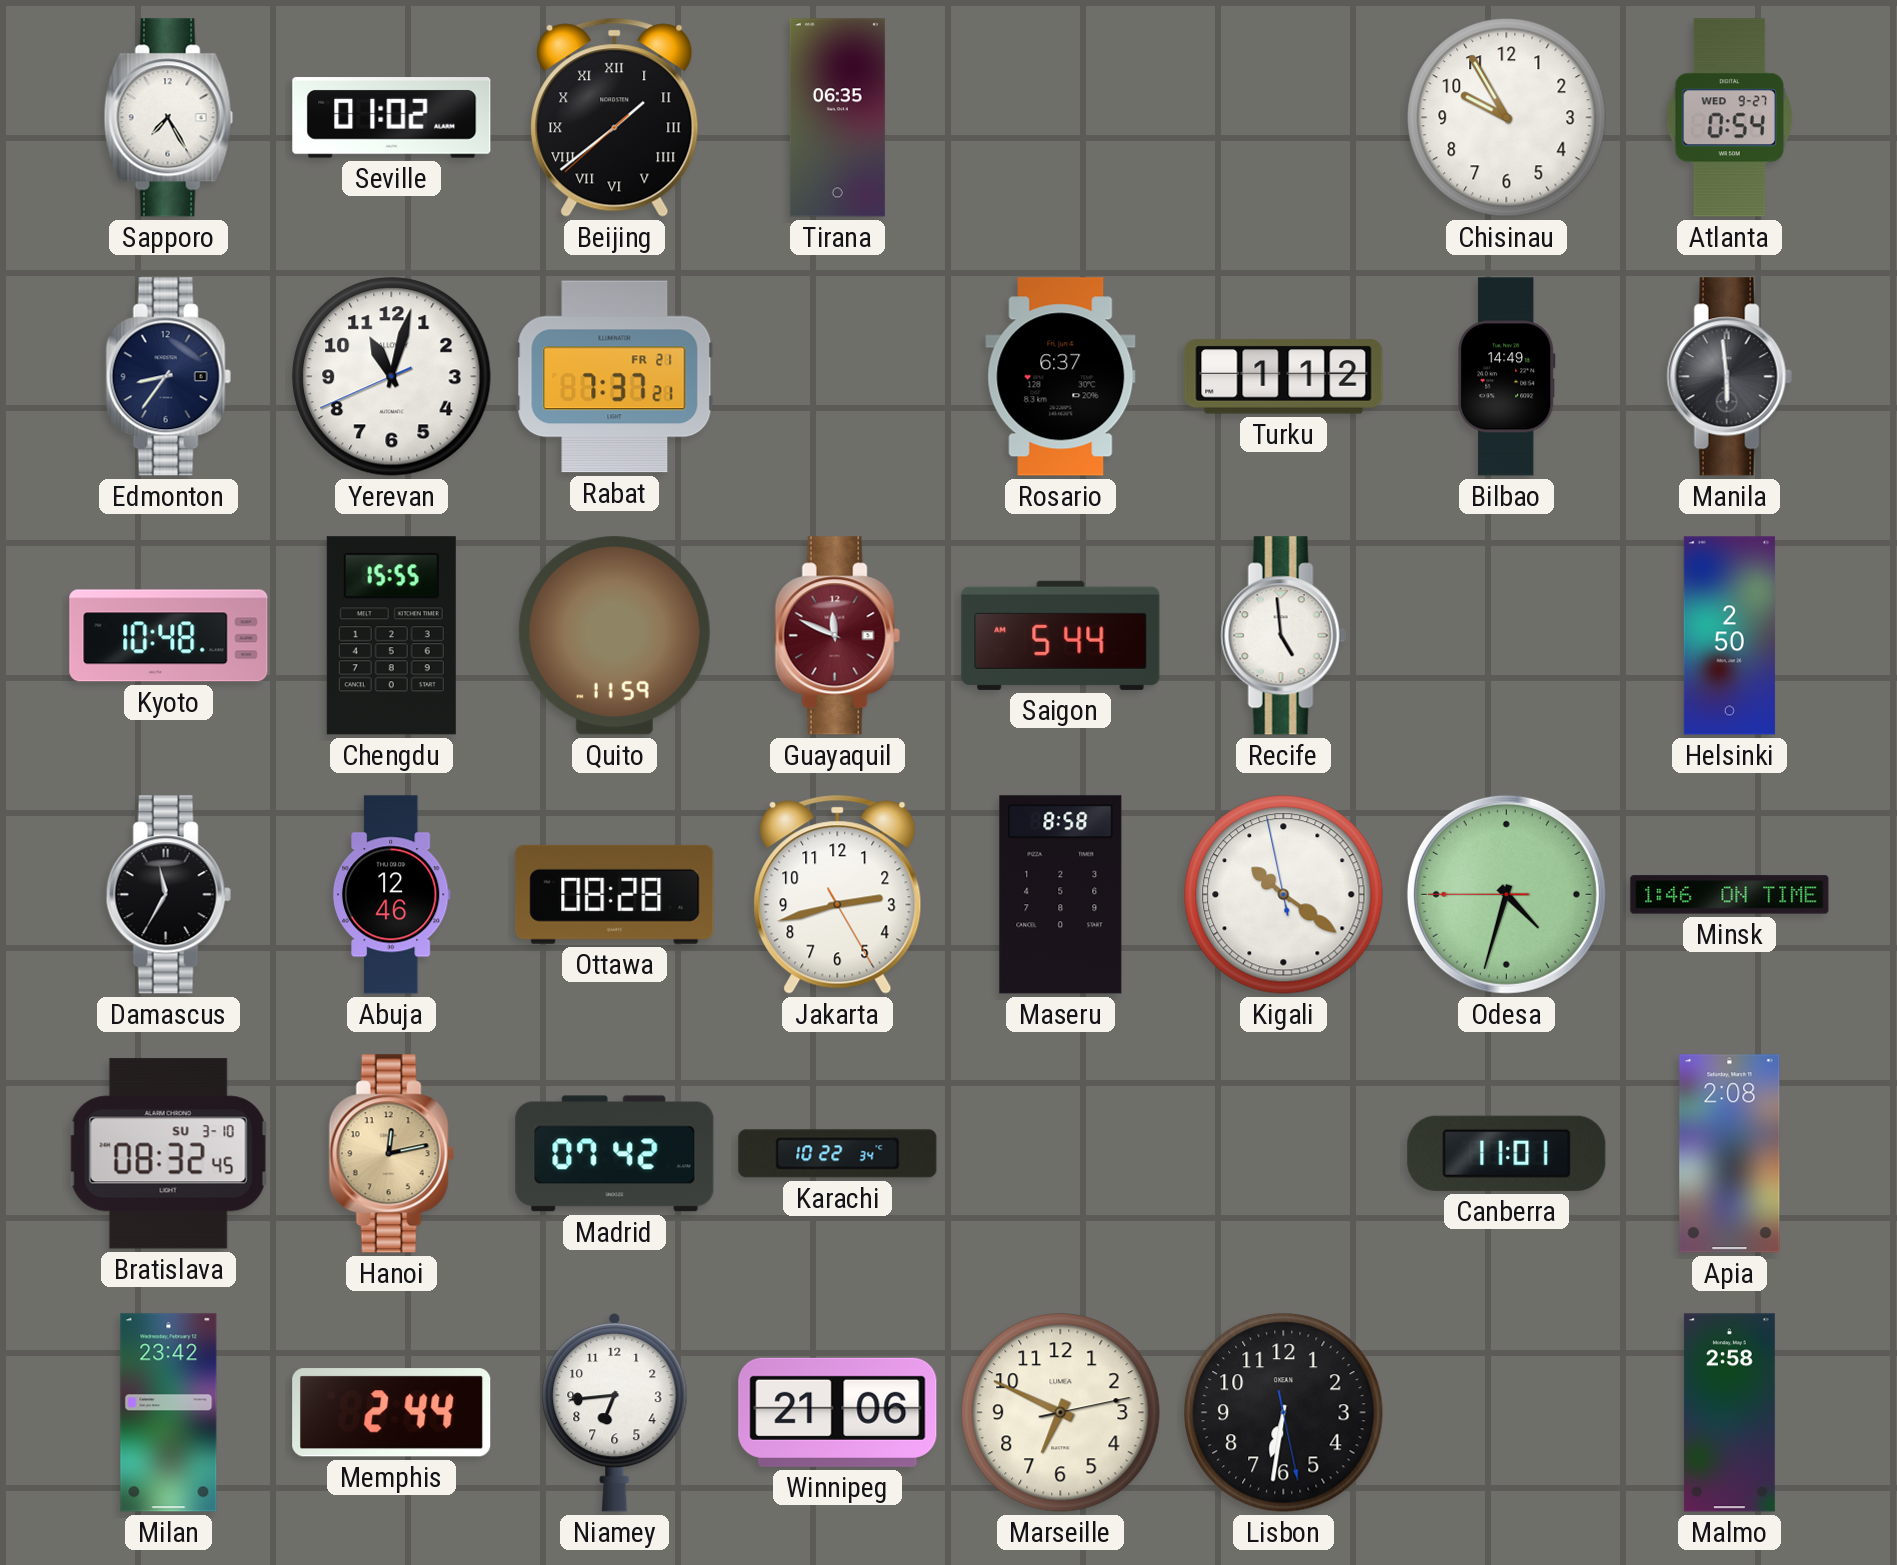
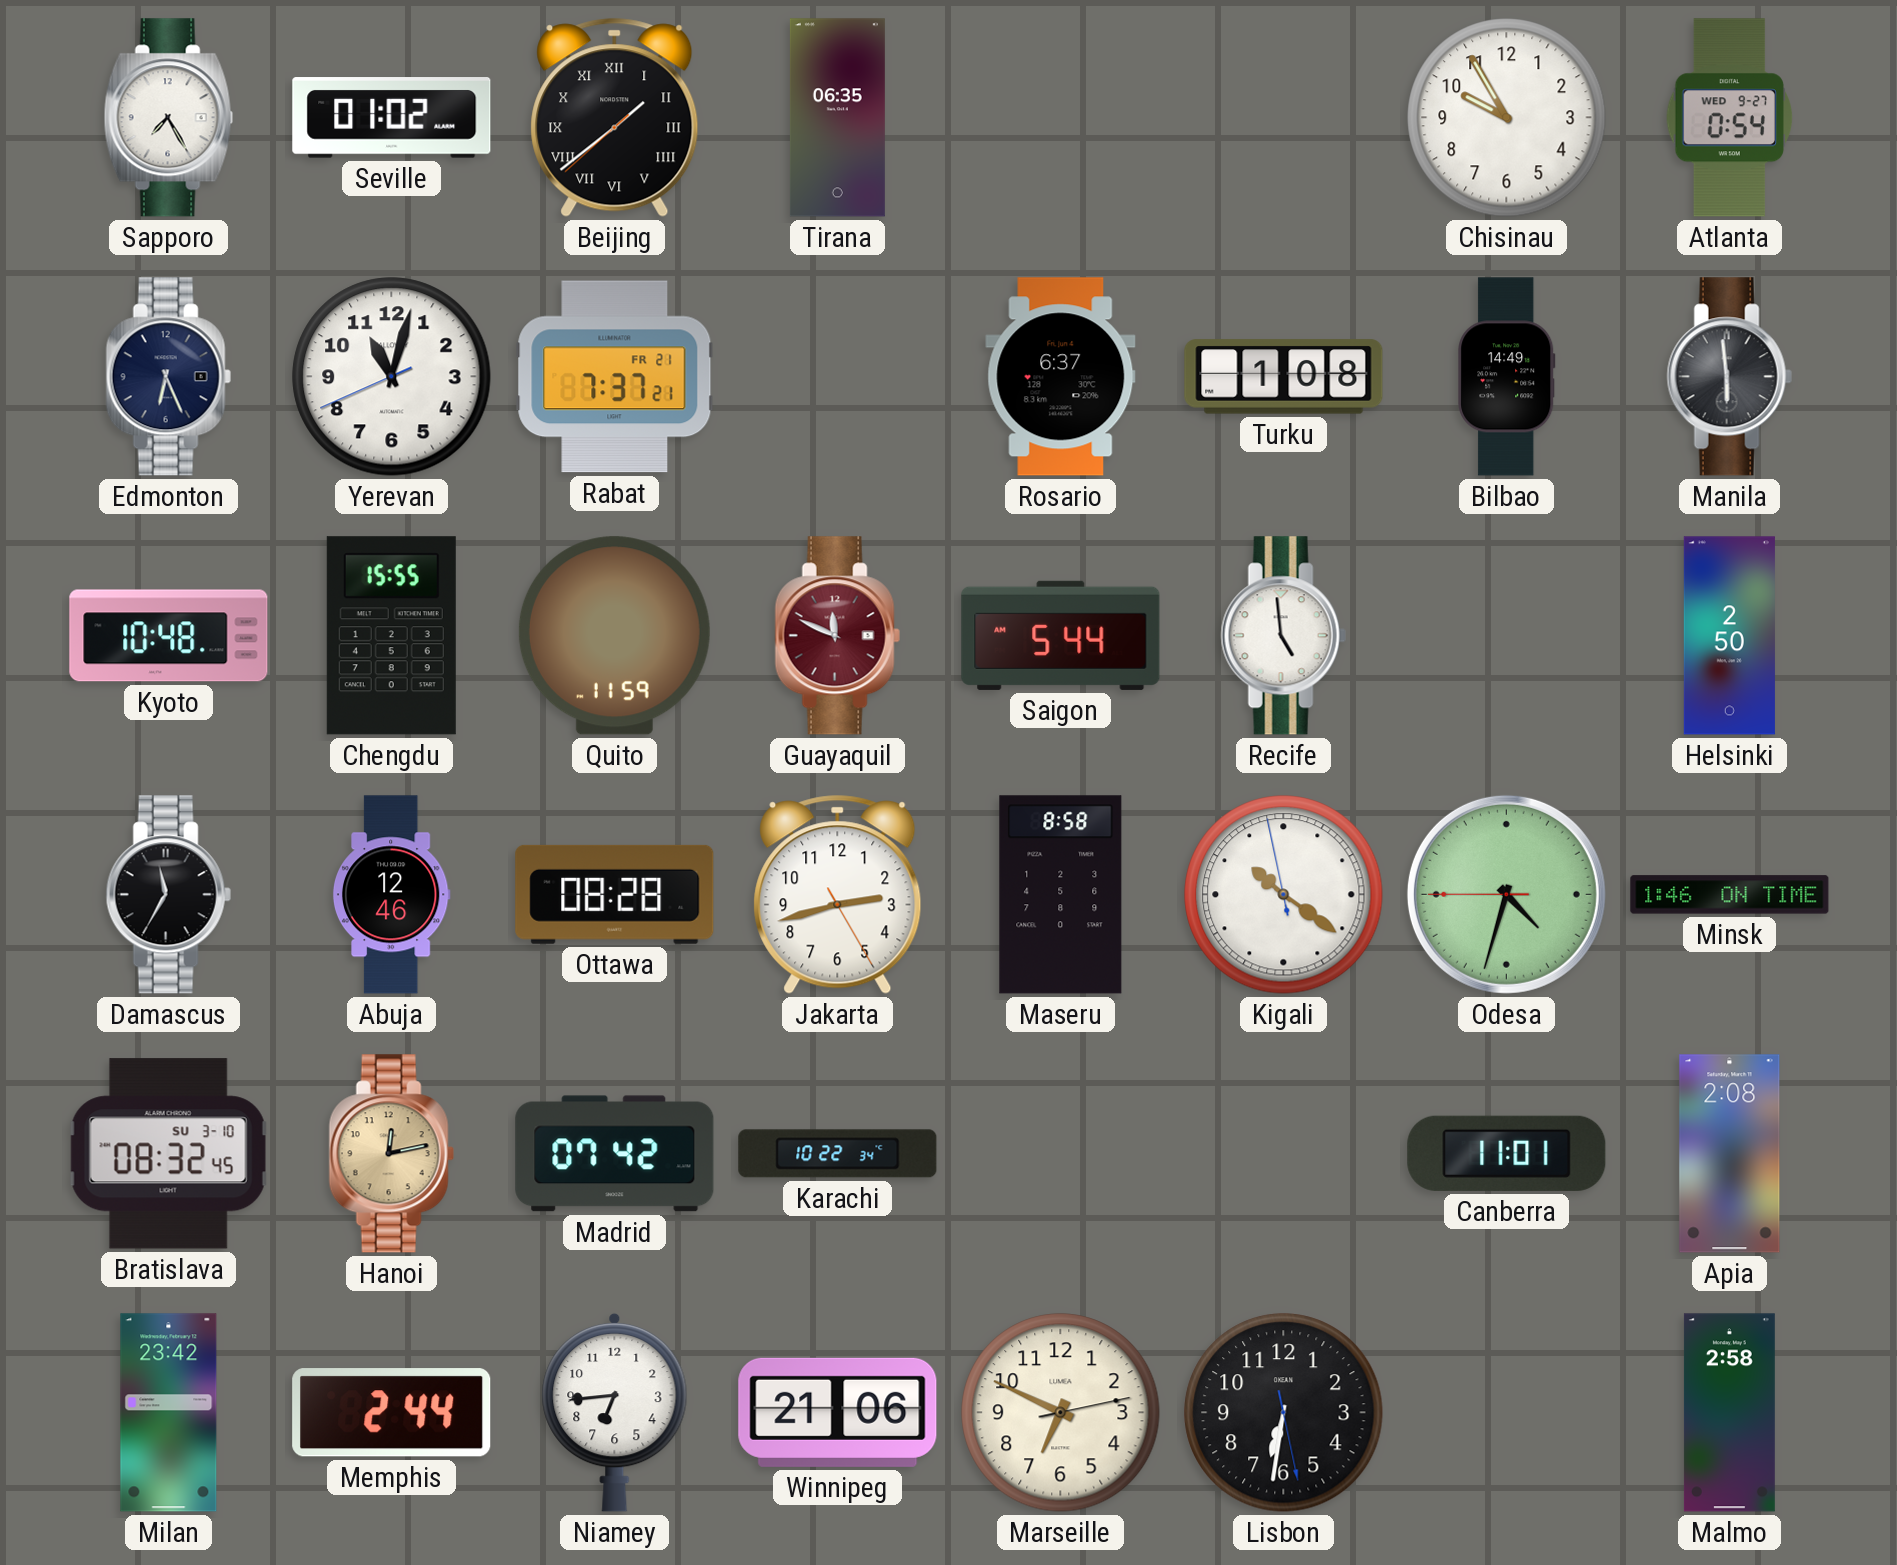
Edmonton: 8:36 -> 6:26 (168, 377)
Turku: 1:12 -> 1:08 (1284, 377)
